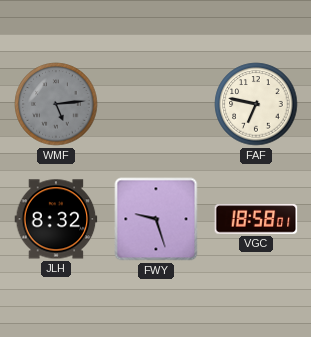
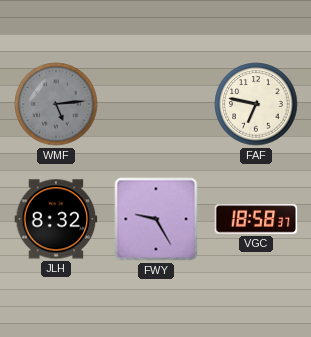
FWY: 9:27 -> 9:25 (156, 219)
VGC: 18:58:01 -> 18:58:37 (256, 219)
